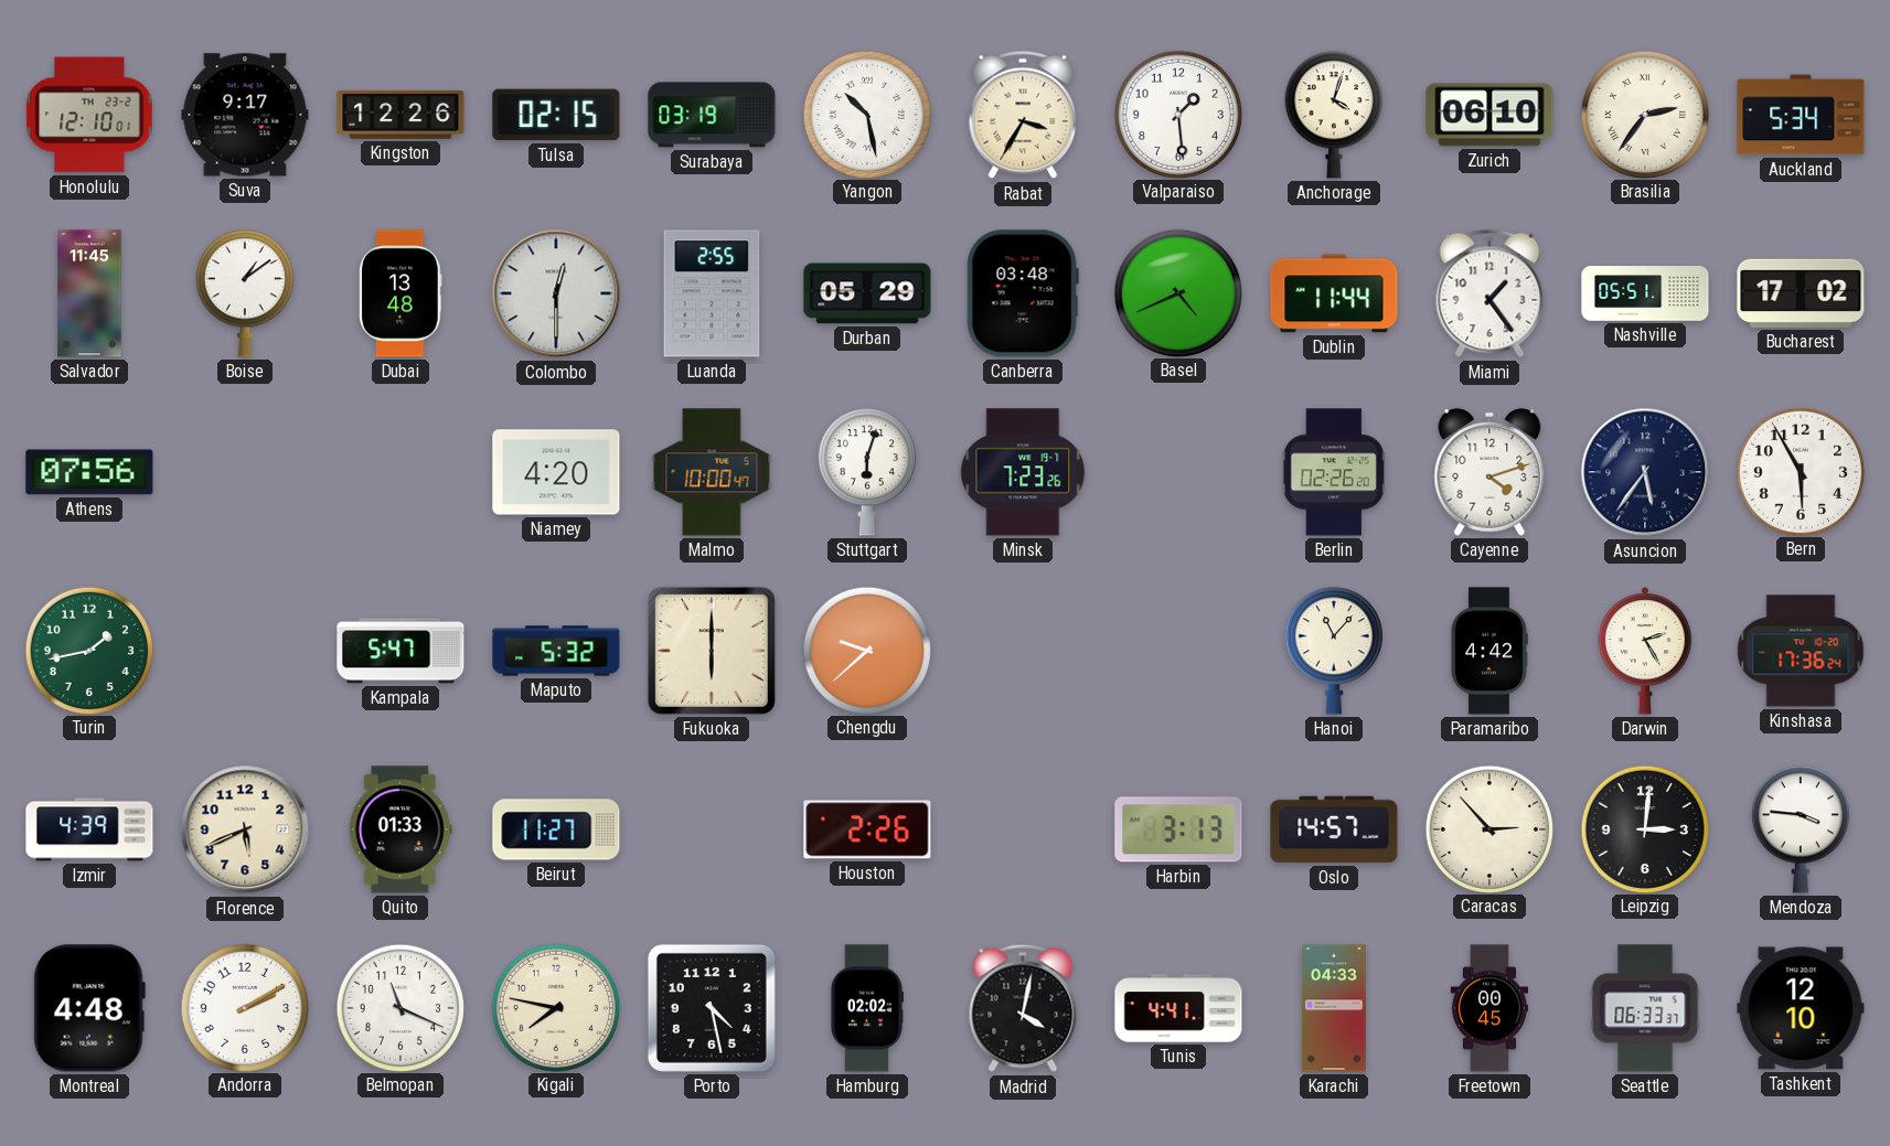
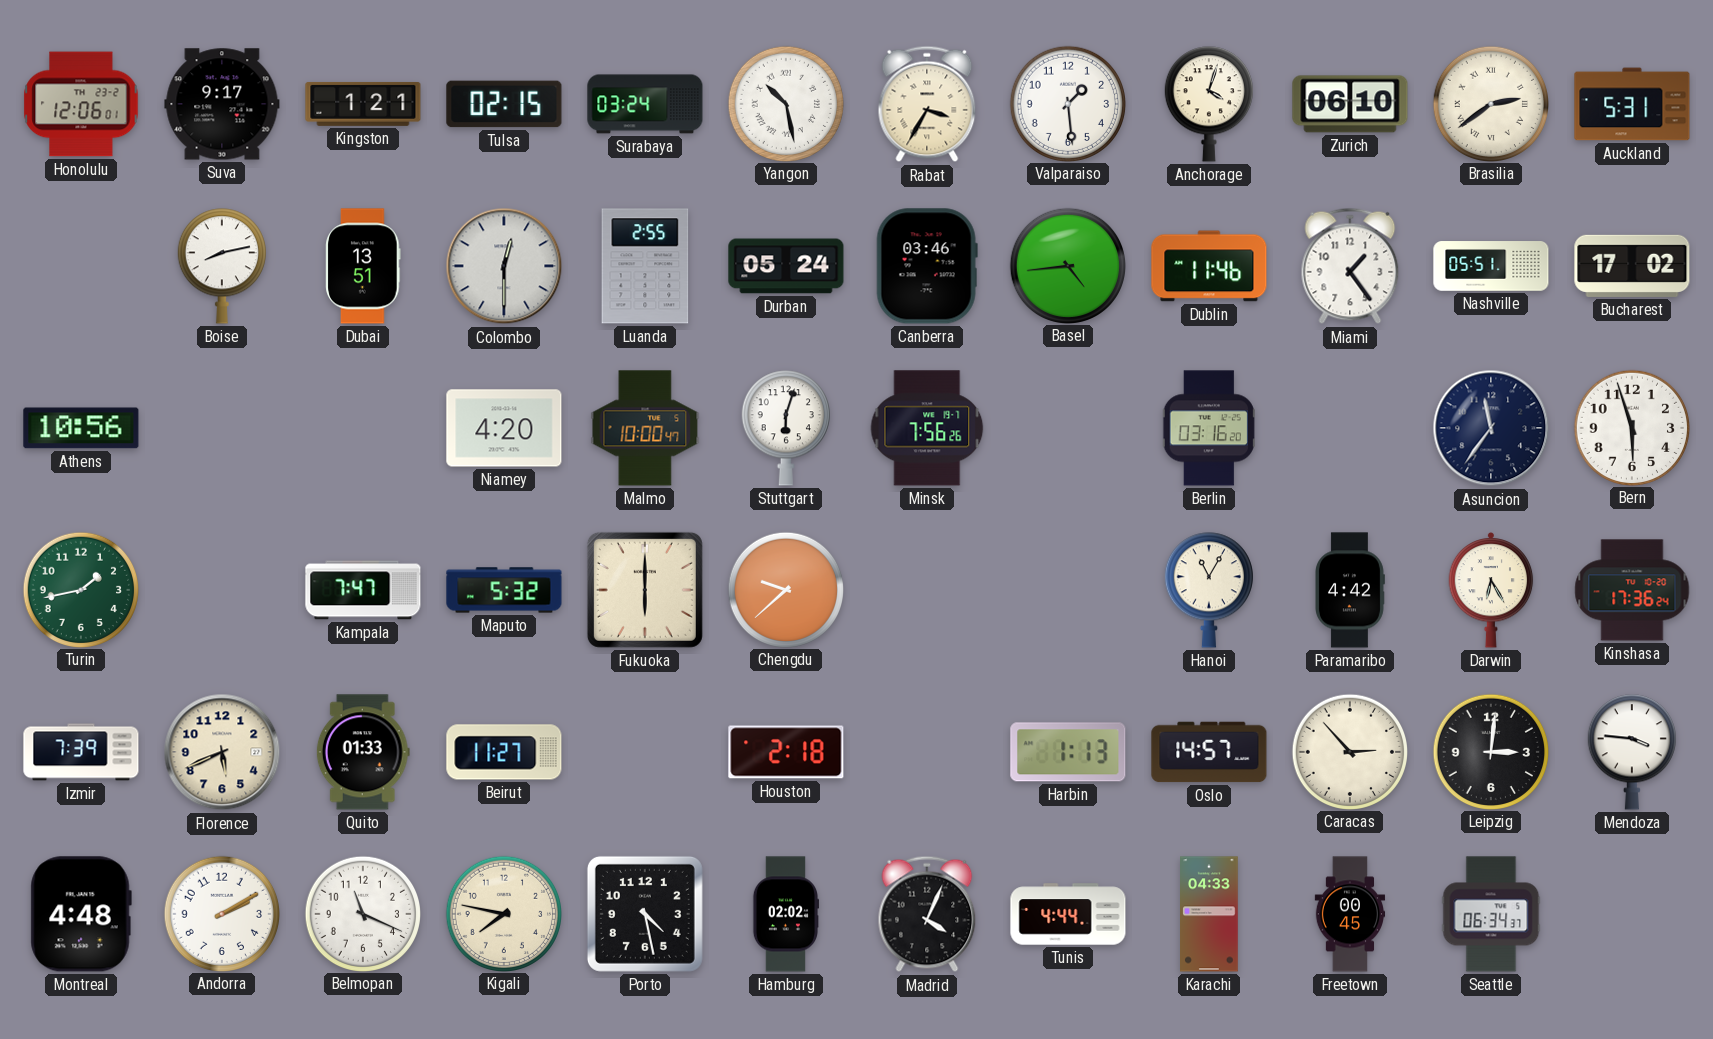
Honolulu: 12:10 -> 12:06 (81, 104)
Kingston: 12:26 -> 1:21 (363, 104)
Surabaya: 03:19 -> 03:24 (645, 104)
Brasilia: 2:36 -> 2:39 (1490, 103)
Auckland: 5:34 -> 5:31 (1632, 104)
Salvador: 11:45 -> none (89, 293)
Boise: 1:09 -> 8:13 (222, 266)
Dubai: 13:48 -> 13:51 (363, 266)
Durban: 05:29 -> 05:24 (786, 266)
Canberra: 03:48 -> 03:46 (927, 266)
Basel: 4:41 -> 4:44 (1067, 265)
Dublin: 11:44 -> 11:46 (1209, 266)
Athens: 07:56 -> 10:56 (81, 428)
Minsk: 7:23 -> 7:56 (927, 428)
Berlin: 02:26 -> 03:16 (1209, 428)
Cayenne: 4:12 -> none (1489, 472)
Asuncion: 5:36 -> 11:36 (1491, 428)
Bern: 5:55 -> 5:57 (1631, 427)
Kampala: 5:47 -> 7:47 (363, 590)
Hanoi: 11:07 -> 11:05 (1209, 590)
Darwin: 2:25 -> 6:25 (1491, 590)
Izmir: 4:39 -> 7:39 (81, 752)
Houston: 2:26 -> 2:18 (786, 752)
Harbin: 3:13 -> 1:13 (1068, 752)
Madrid: 4:02 -> 4:04 (927, 914)
Tunis: 4:41 -> 4:44 (1068, 914)
Seattle: 06:33 -> 06:34 (1491, 914)
Tashkent: 12:10 -> none (1801, 1008)
